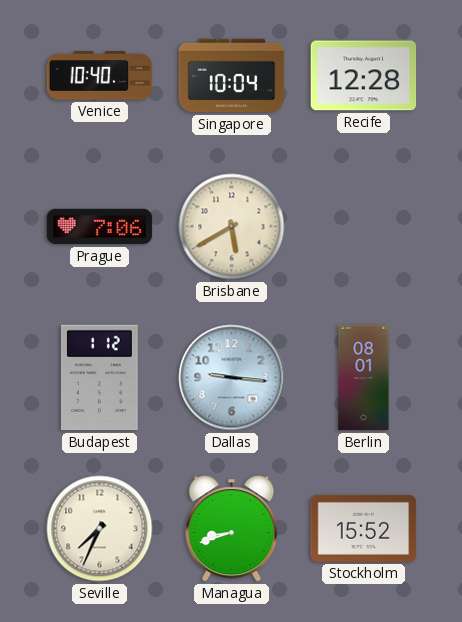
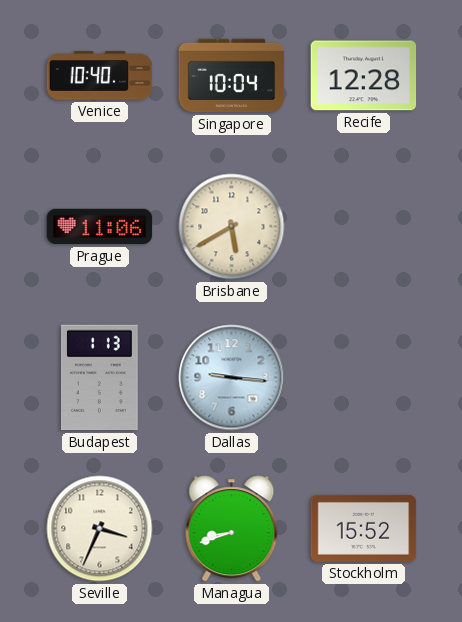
Prague: 7:06 -> 11:06 (100, 227)
Budapest: 1:12 -> 1:13 (99, 378)
Berlin: 08:01 -> none (364, 378)
Seville: 7:34 -> 3:34 (100, 529)
